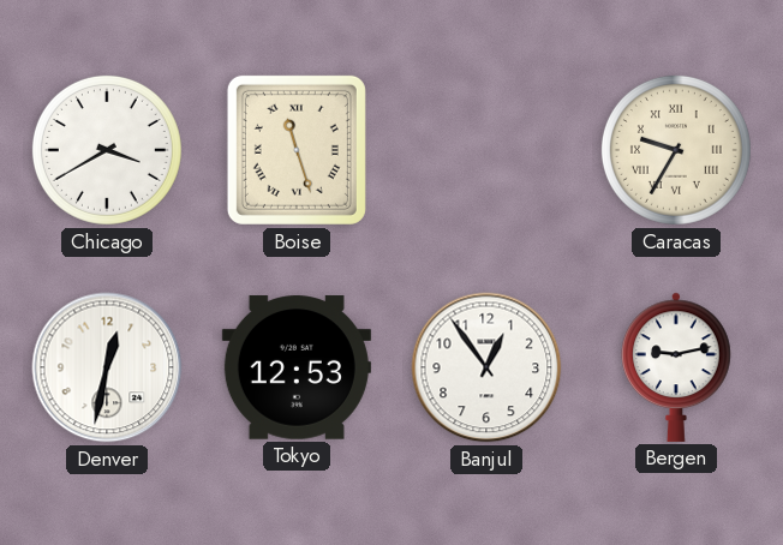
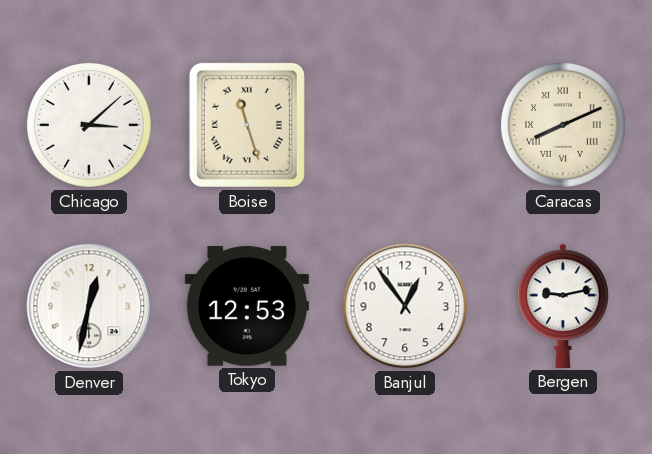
Chicago: 3:40 -> 3:08 (89, 125)
Caracas: 9:35 -> 8:11 (563, 125)
